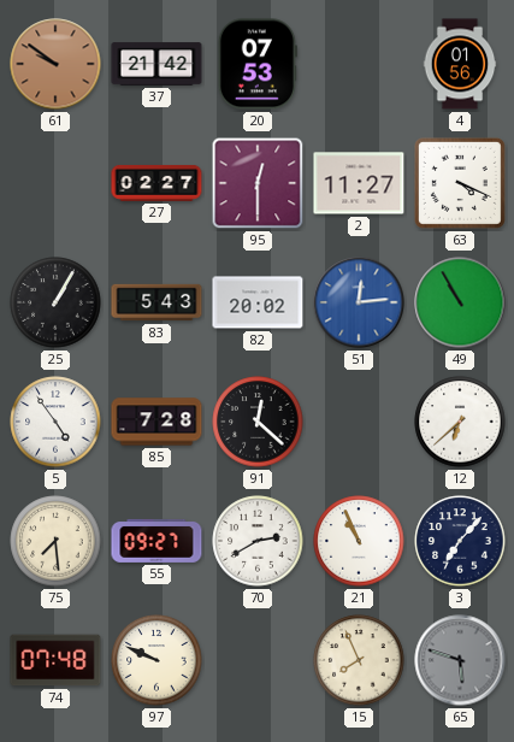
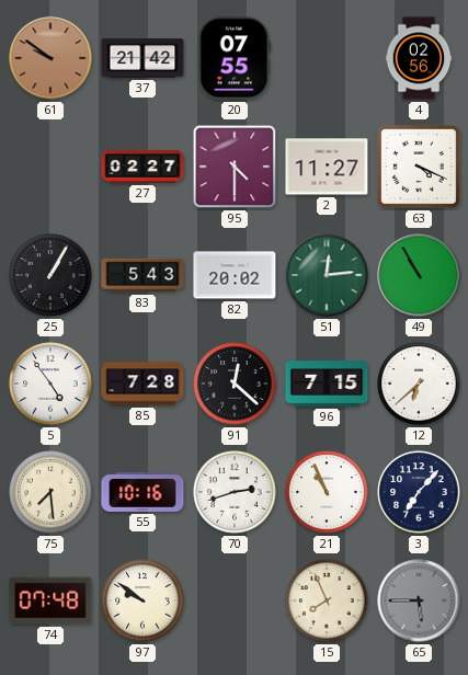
20: 07:53 -> 07:55 (235, 58)
4: 01:56 -> 02:56 (419, 58)
95: 12:30 -> 4:30 (235, 167)
51 dial: blue -> green (327, 275)
96: none -> 7:15 (327, 384)
55: 09:27 -> 10:16 (142, 492)
70: 2:40 -> 2:42 (235, 492)
97: 9:49 -> 9:51 (142, 600)
65: 5:48 -> 5:45 (419, 600)
